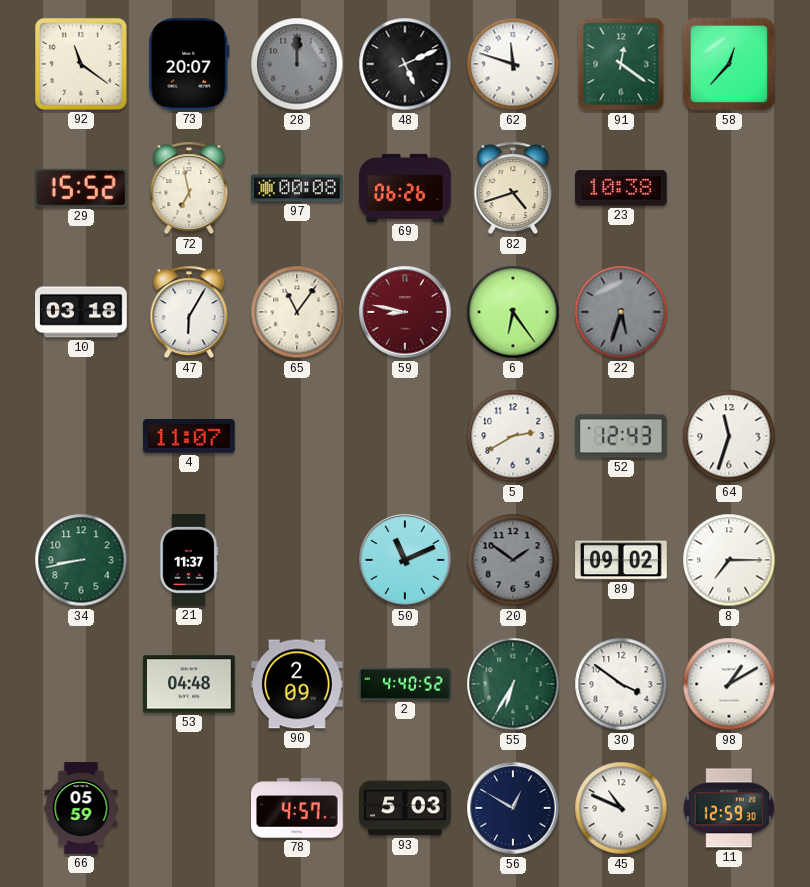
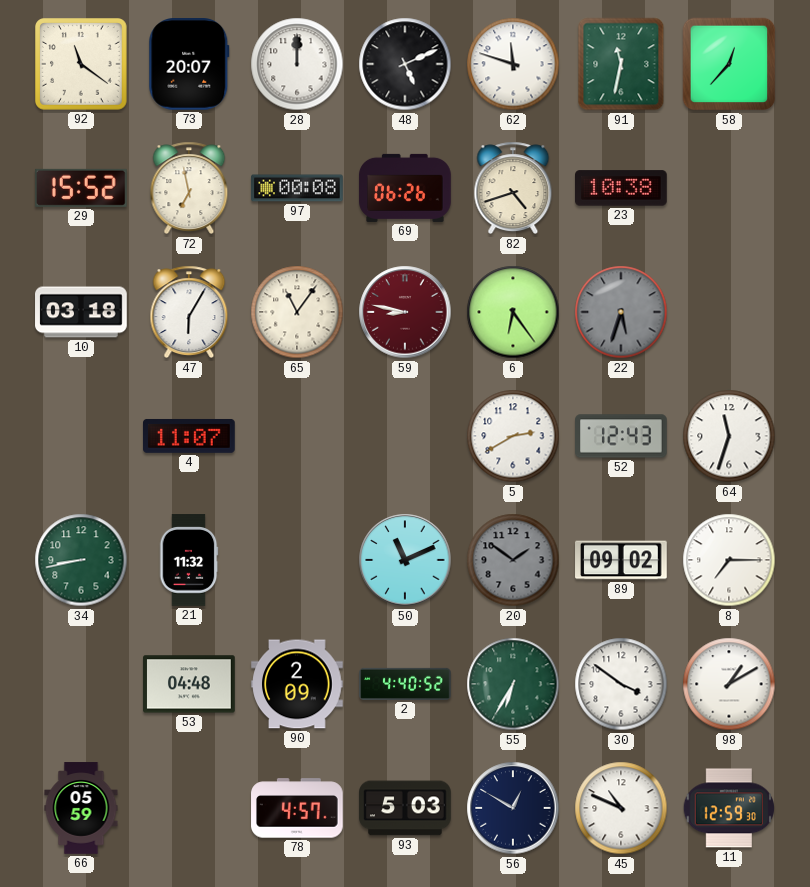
28 dial: grey -> white (297, 64)
91: 12:21 -> 11:32 (621, 64)
21: 11:37 -> 11:32 (189, 560)
